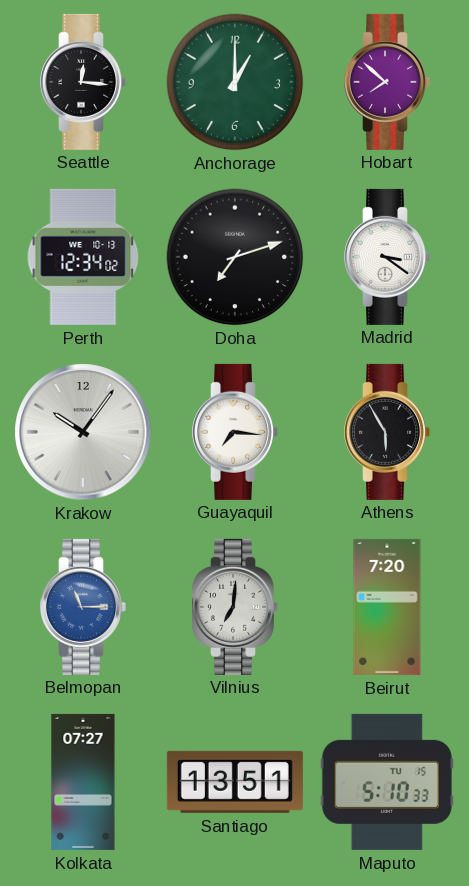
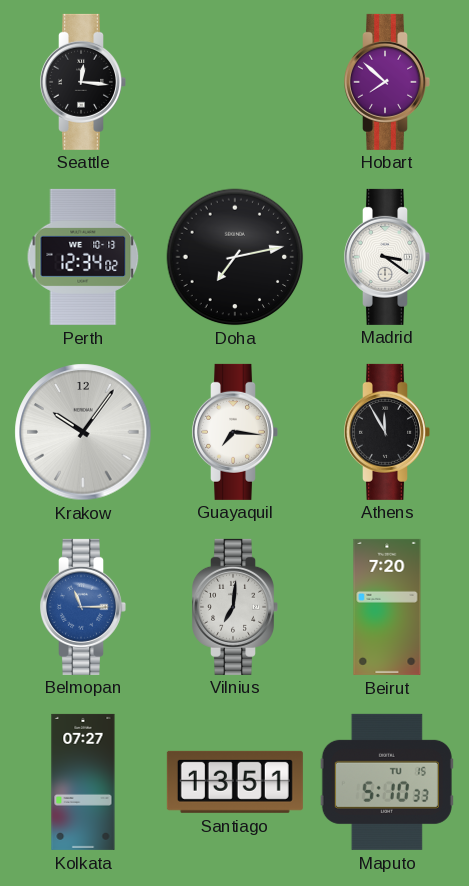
Anchorage: 1:00 -> none (235, 82)
Doha: 7:12 -> 7:13 (235, 257)
Athens: 5:55 -> 11:55 (387, 432)
